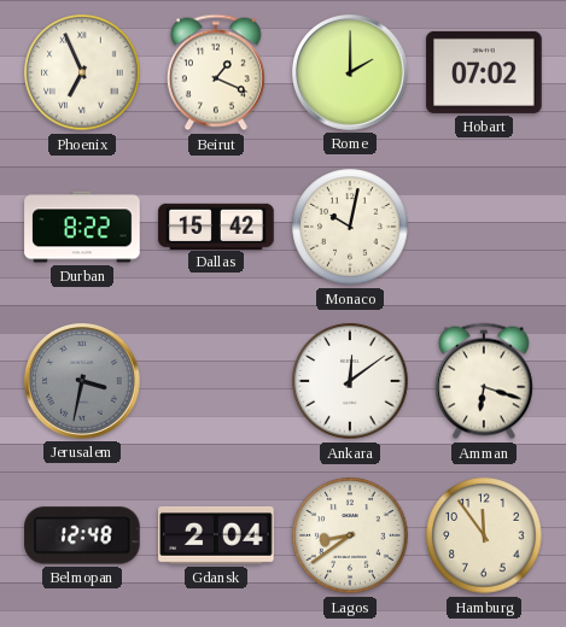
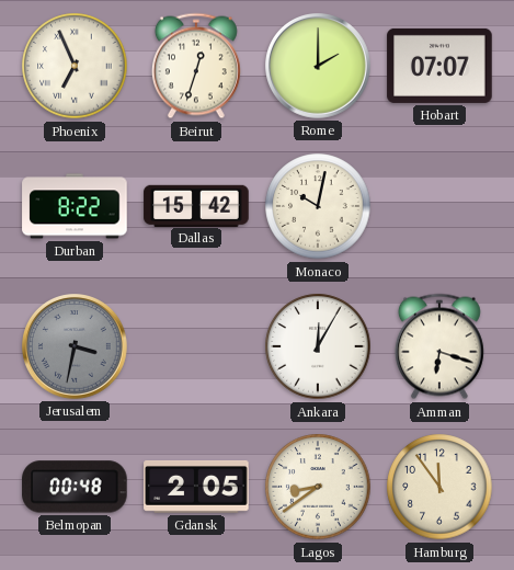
Beirut: 1:19 -> 12:33 (196, 66)
Hobart: 07:02 -> 07:07 (439, 66)
Ankara: 12:09 -> 12:05 (318, 346)
Belmopan: 12:48 -> 00:48 (75, 487)
Gdansk: 2:04 -> 2:05 (196, 487)
